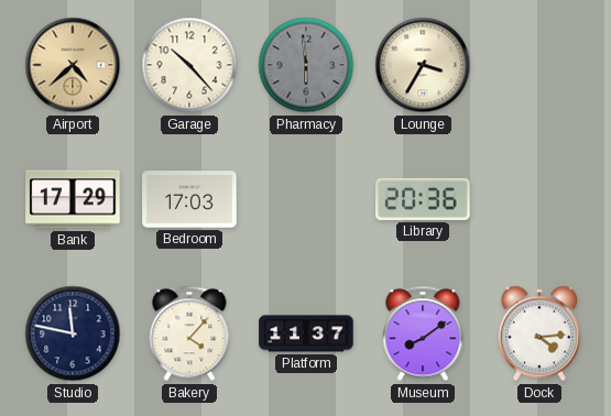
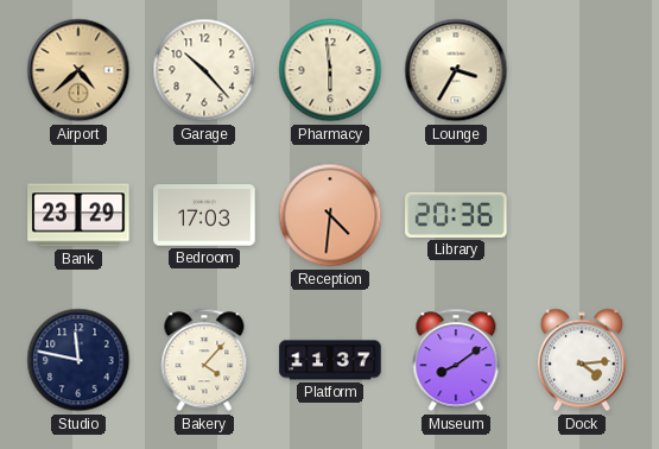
Pharmacy dial: grey -> cream (330, 70)
Bank: 17:29 -> 23:29 (78, 215)
Reception: none -> 4:31 (330, 215)
